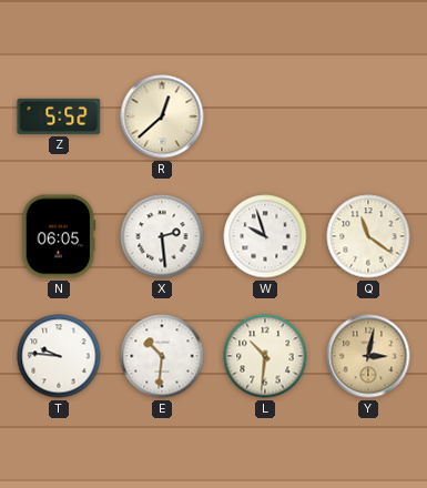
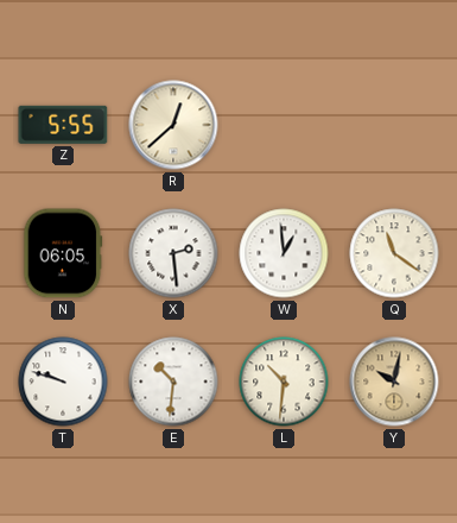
Z: 5:52 -> 5:55 (63, 125)
W: 9:57 -> 12:59 (284, 253)
T: 9:46 -> 9:48 (63, 382)
Y: 3:02 -> 10:02 (394, 382)
